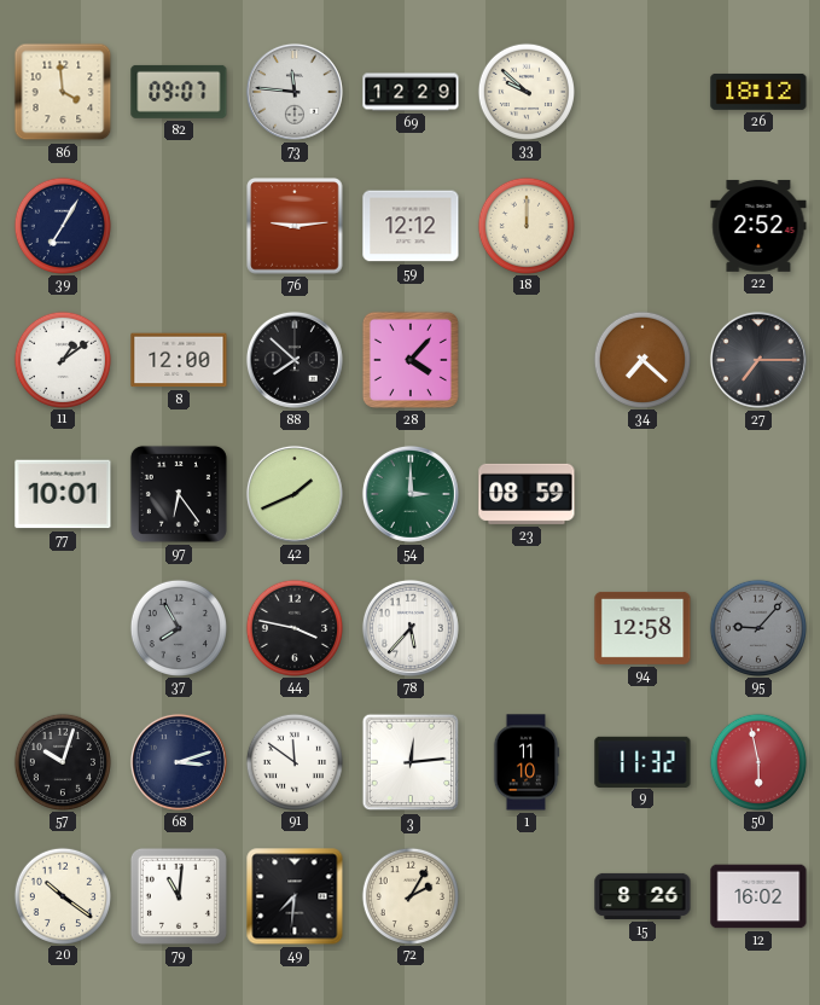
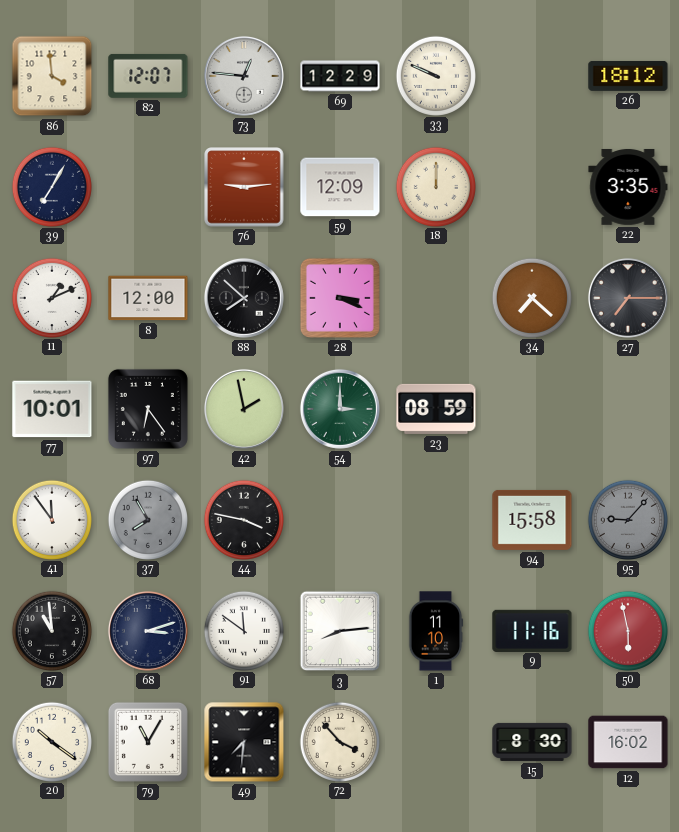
82: 09:07 -> 12:07 (148, 76)
73: 11:46 -> 12:46 (244, 76)
33: 9:52 -> 9:49 (435, 75)
59: 12:12 -> 12:09 (340, 187)
22: 2:52 -> 3:35 (628, 187)
11: 1:09 -> 1:11 (51, 297)
28: 4:07 -> 3:19 (340, 298)
42: 1:41 -> 1:58 (244, 409)
41: none -> 11:54 (51, 519)
78: 5:37 -> none (411, 628)
94: 12:58 -> 15:58 (532, 520)
57: 10:03 -> 10:59 (51, 630)
3: 12:14 -> 8:14 (340, 631)
9: 11:32 -> 11:16 (532, 630)
79: 11:01 -> 11:05 (148, 742)
72: 2:05 -> 3:53 (339, 741)
15: 8:26 -> 8:30 (532, 742)
